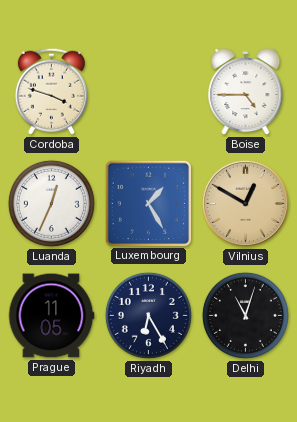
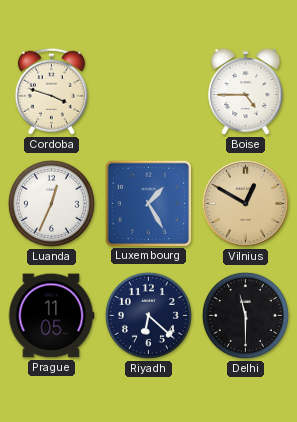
Riyadh: 6:25 -> 6:22 (148, 315)
Delhi: 11:03 -> 11:30 (245, 315)
